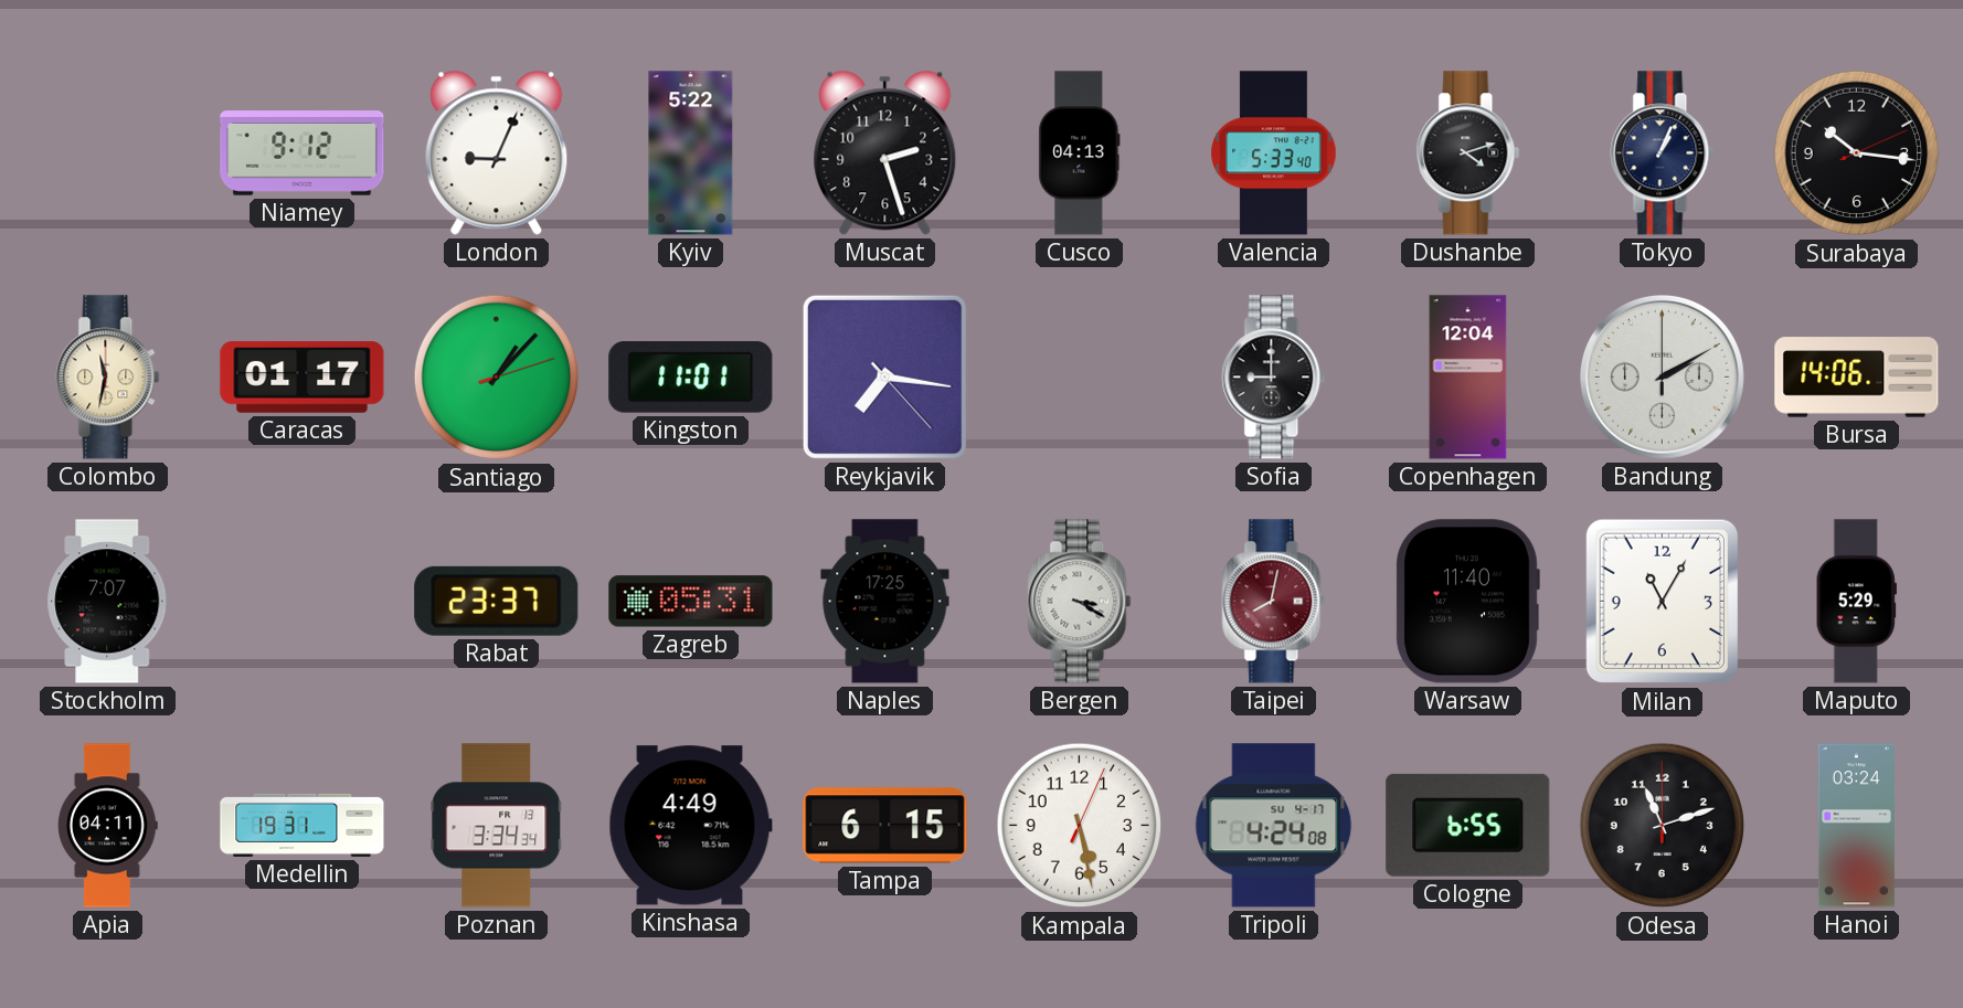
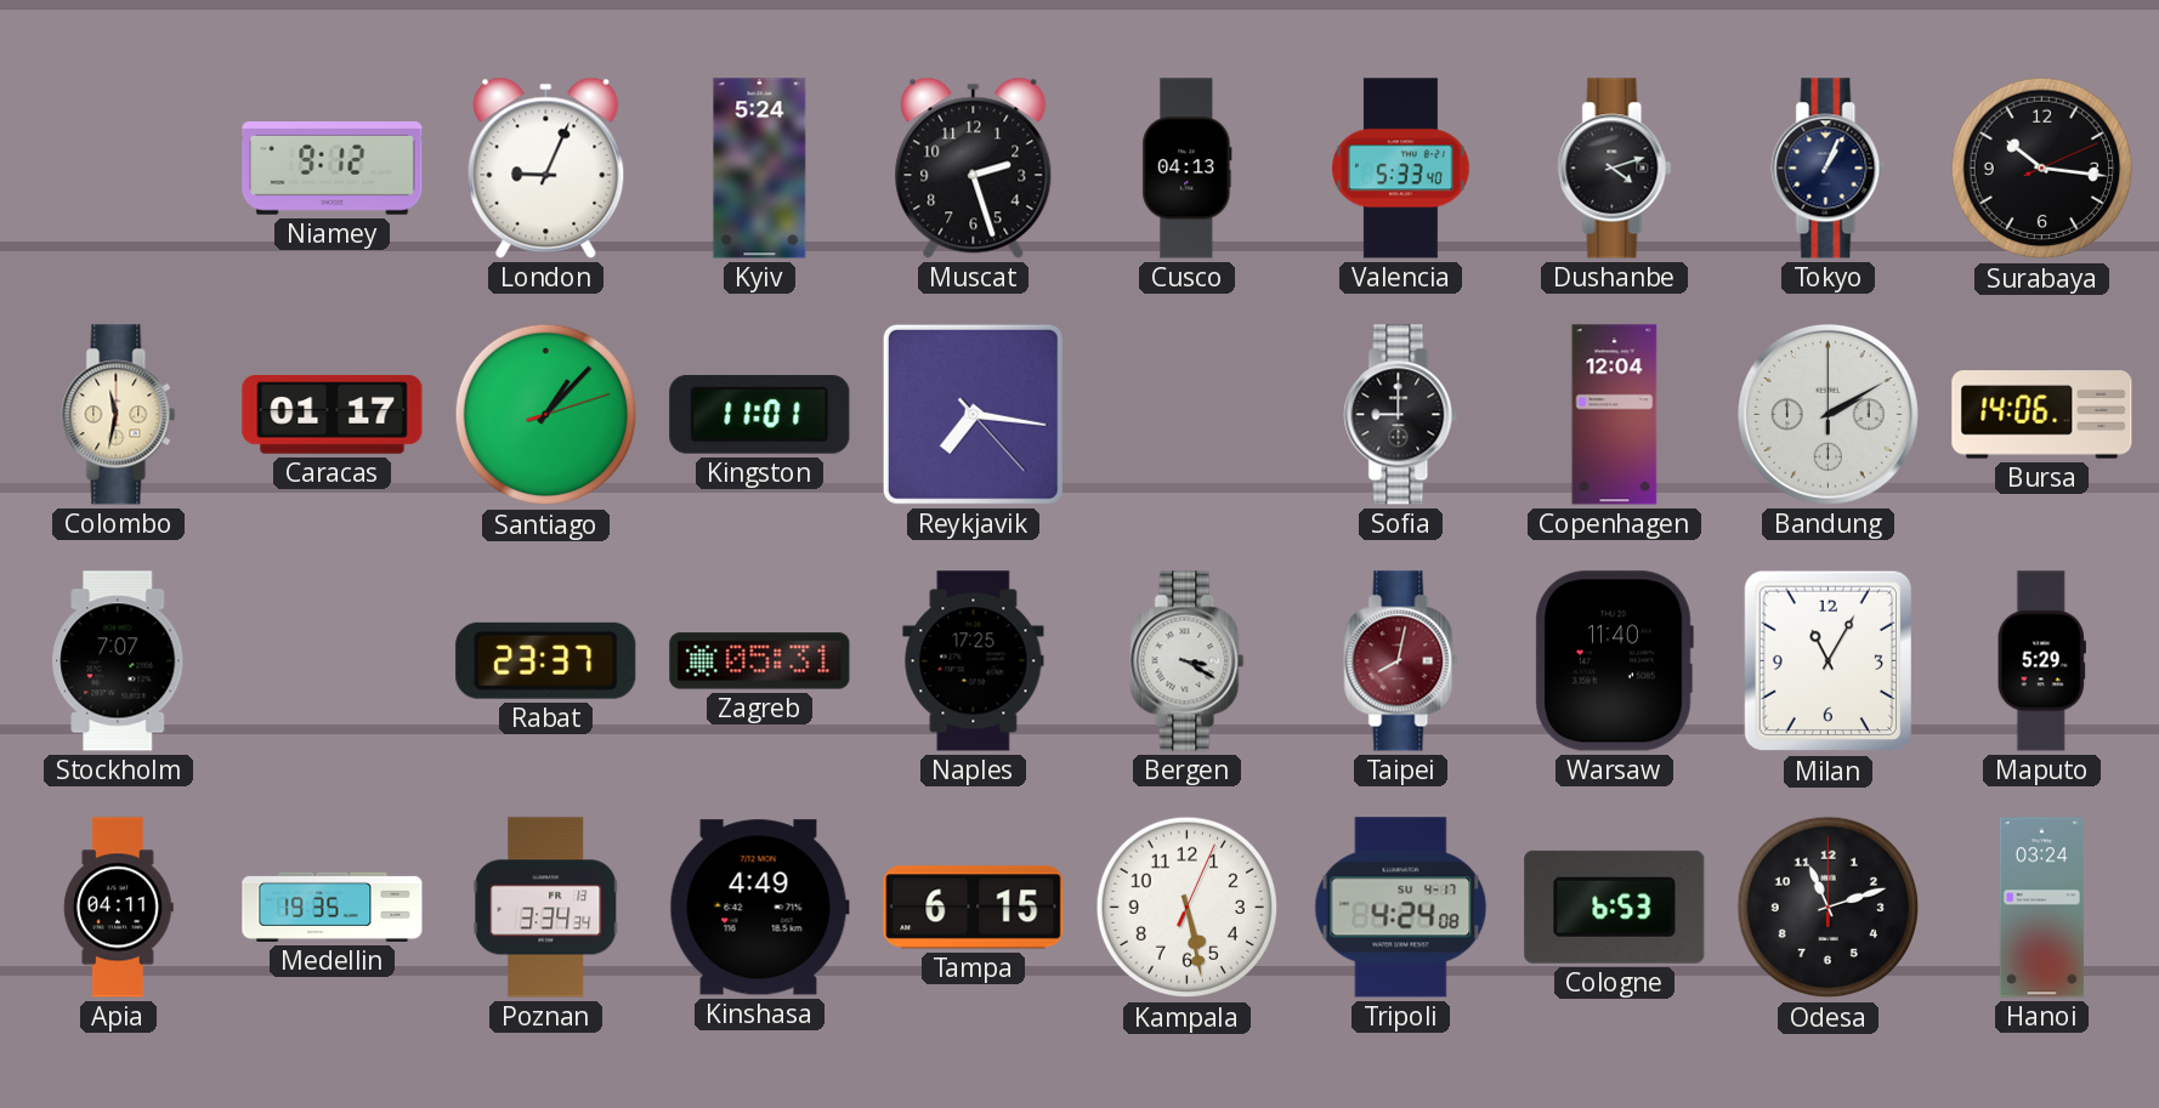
Kyiv: 5:22 -> 5:24 (760, 169)
Medellin: 19:31 -> 19:35 (333, 907)
Cologne: 6:55 -> 6:53 (1615, 907)
